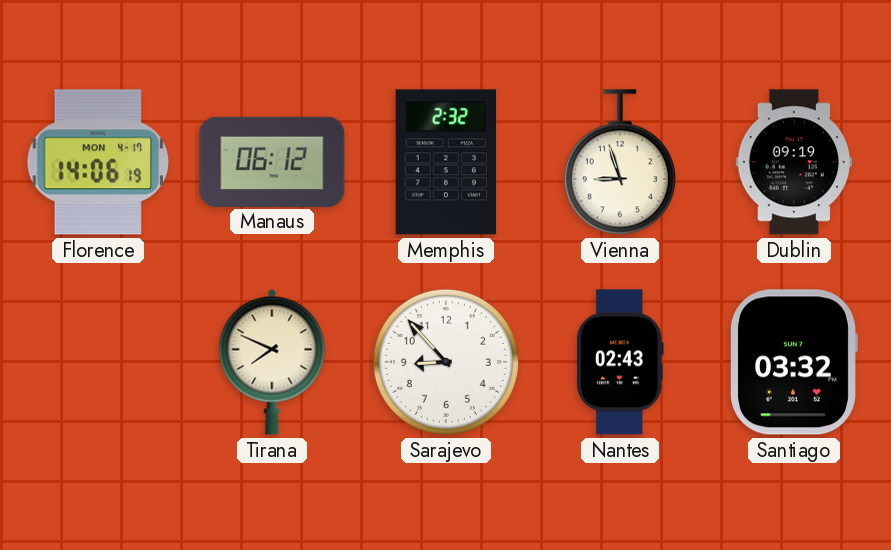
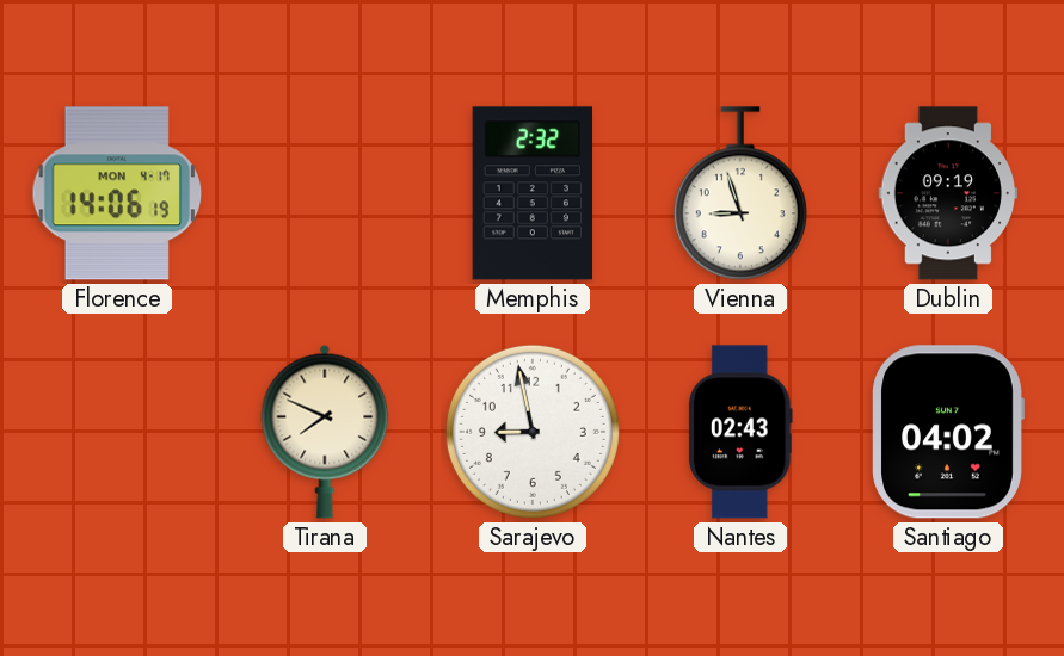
Manaus: 06:12 -> none (272, 161)
Sarajevo: 8:53 -> 8:58 (533, 432)
Santiago: 03:32 -> 04:02 (948, 432)
